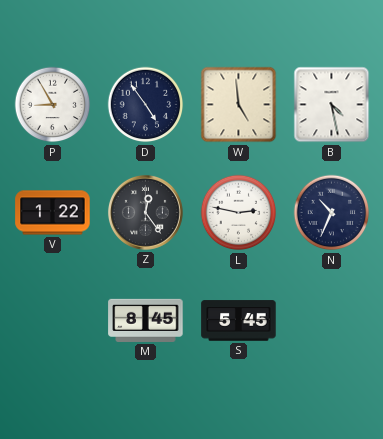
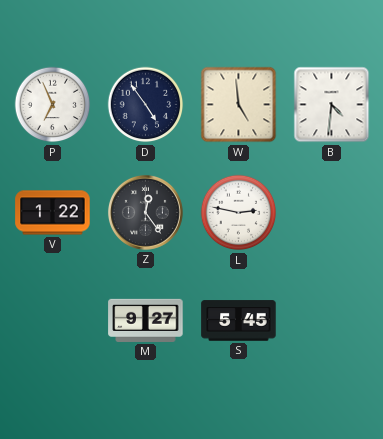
P: 8:55 -> 6:56 (53, 105)
B: 4:28 -> 4:31 (332, 105)
N: 10:34 -> none (332, 213)
M: 8:45 -> 9:27 (146, 320)
